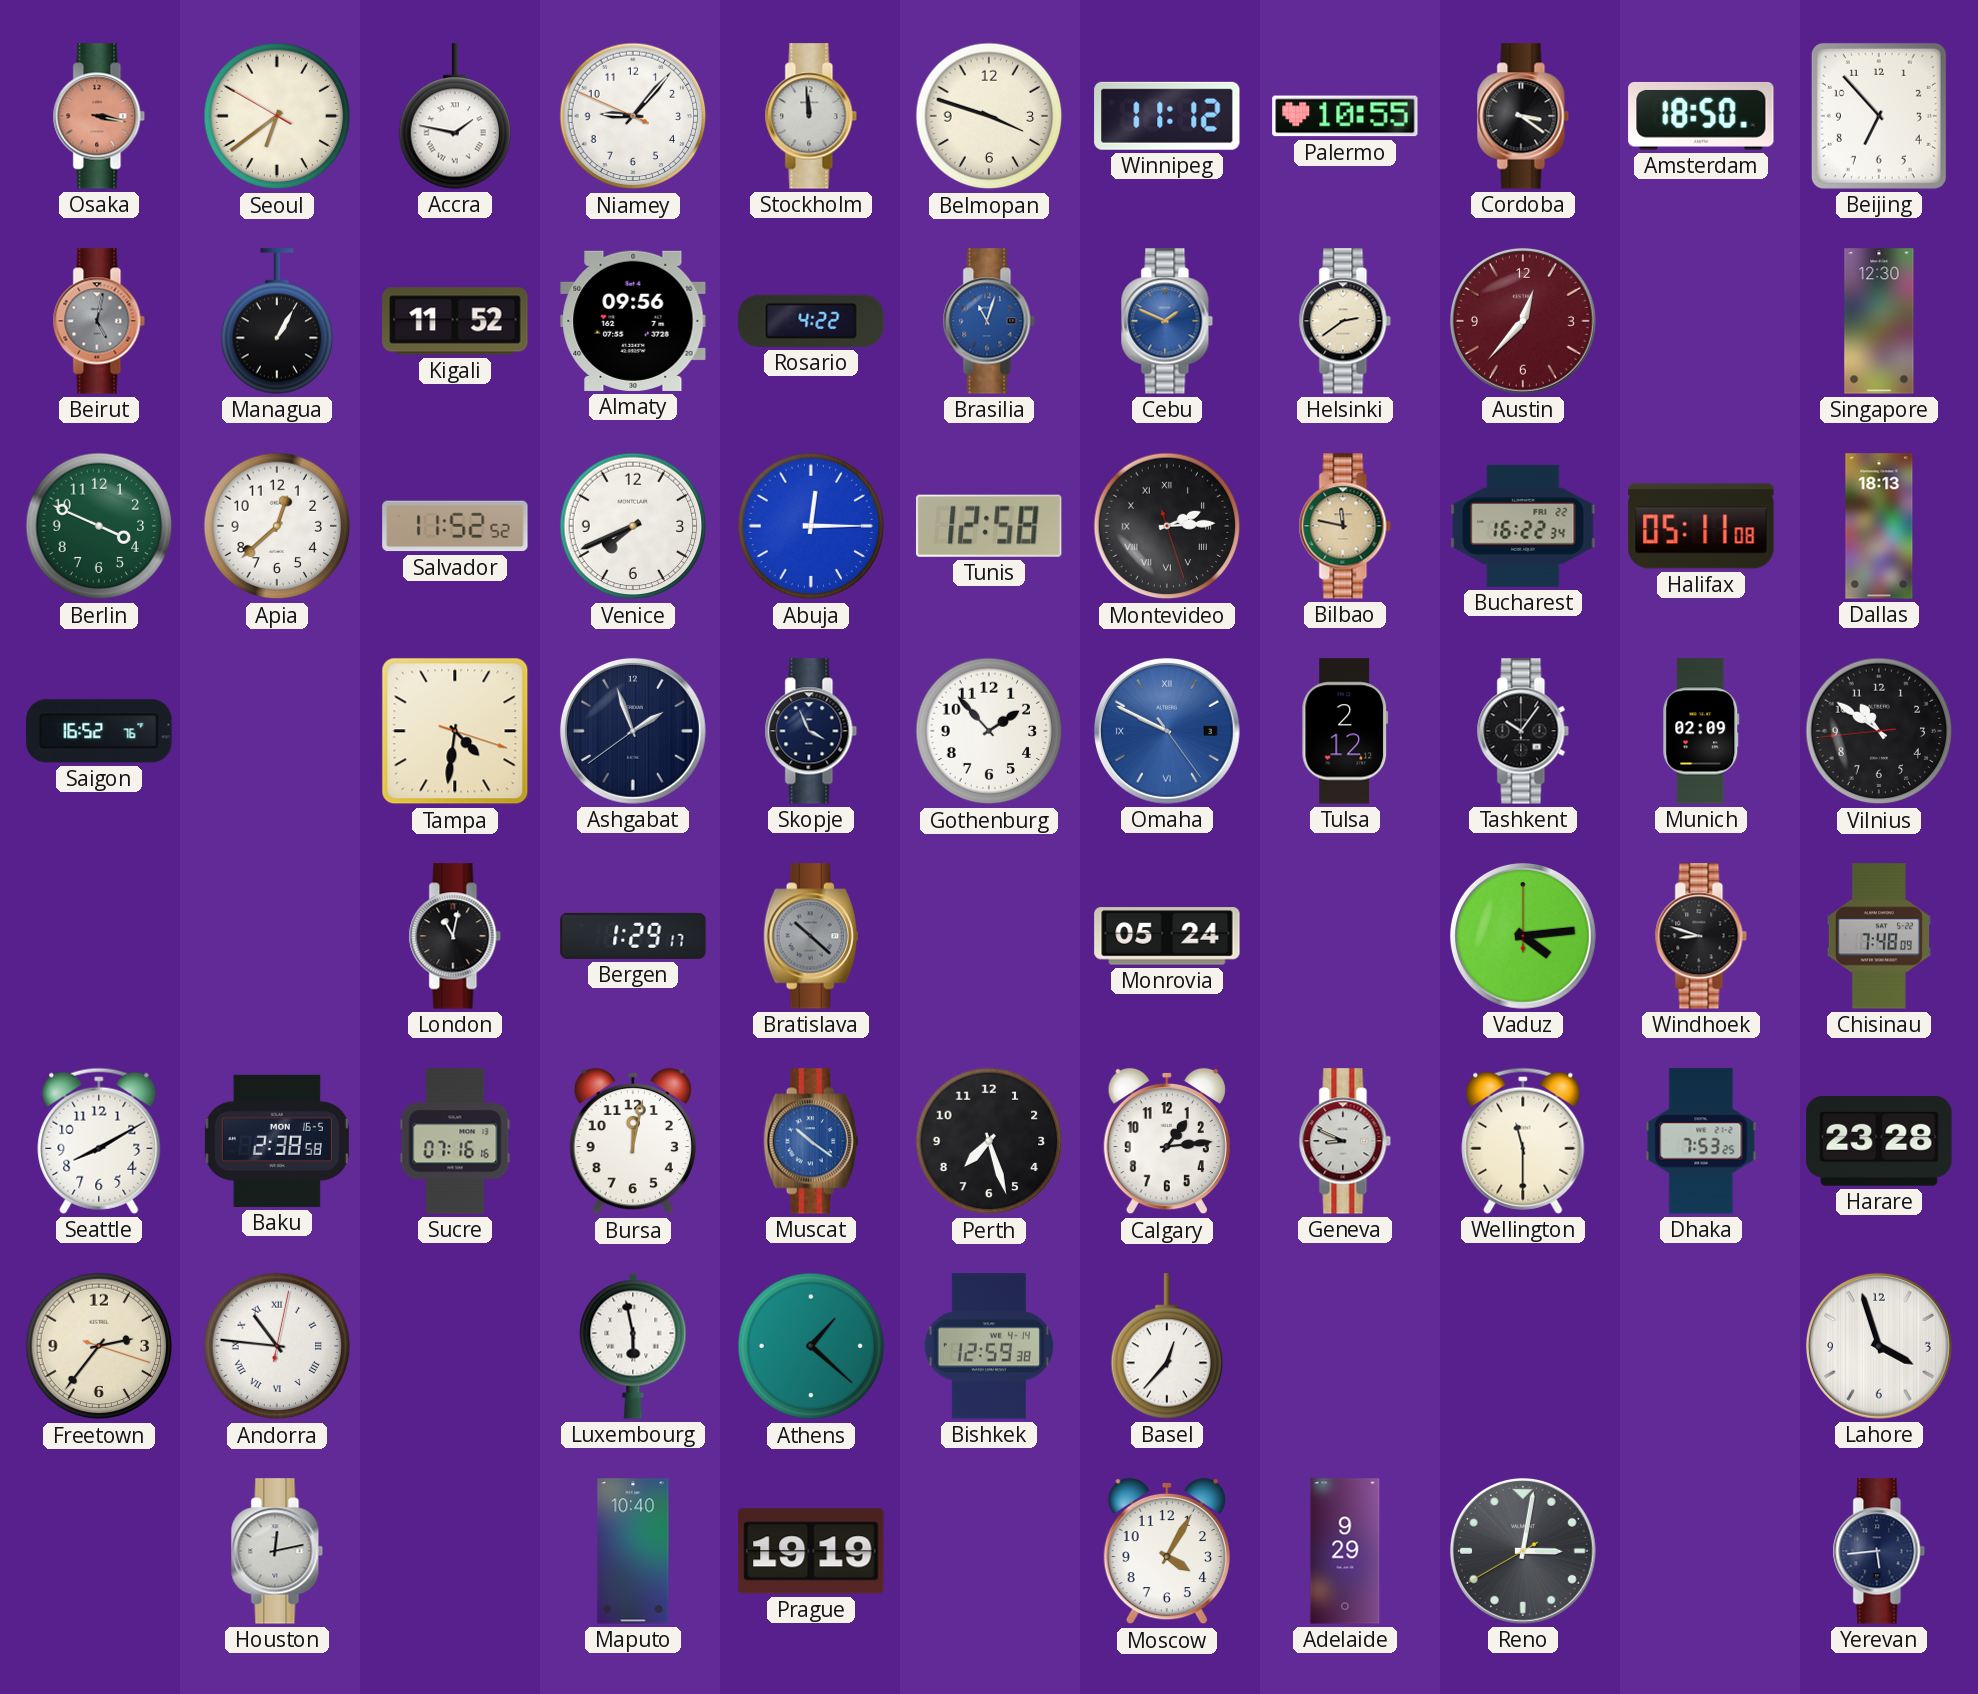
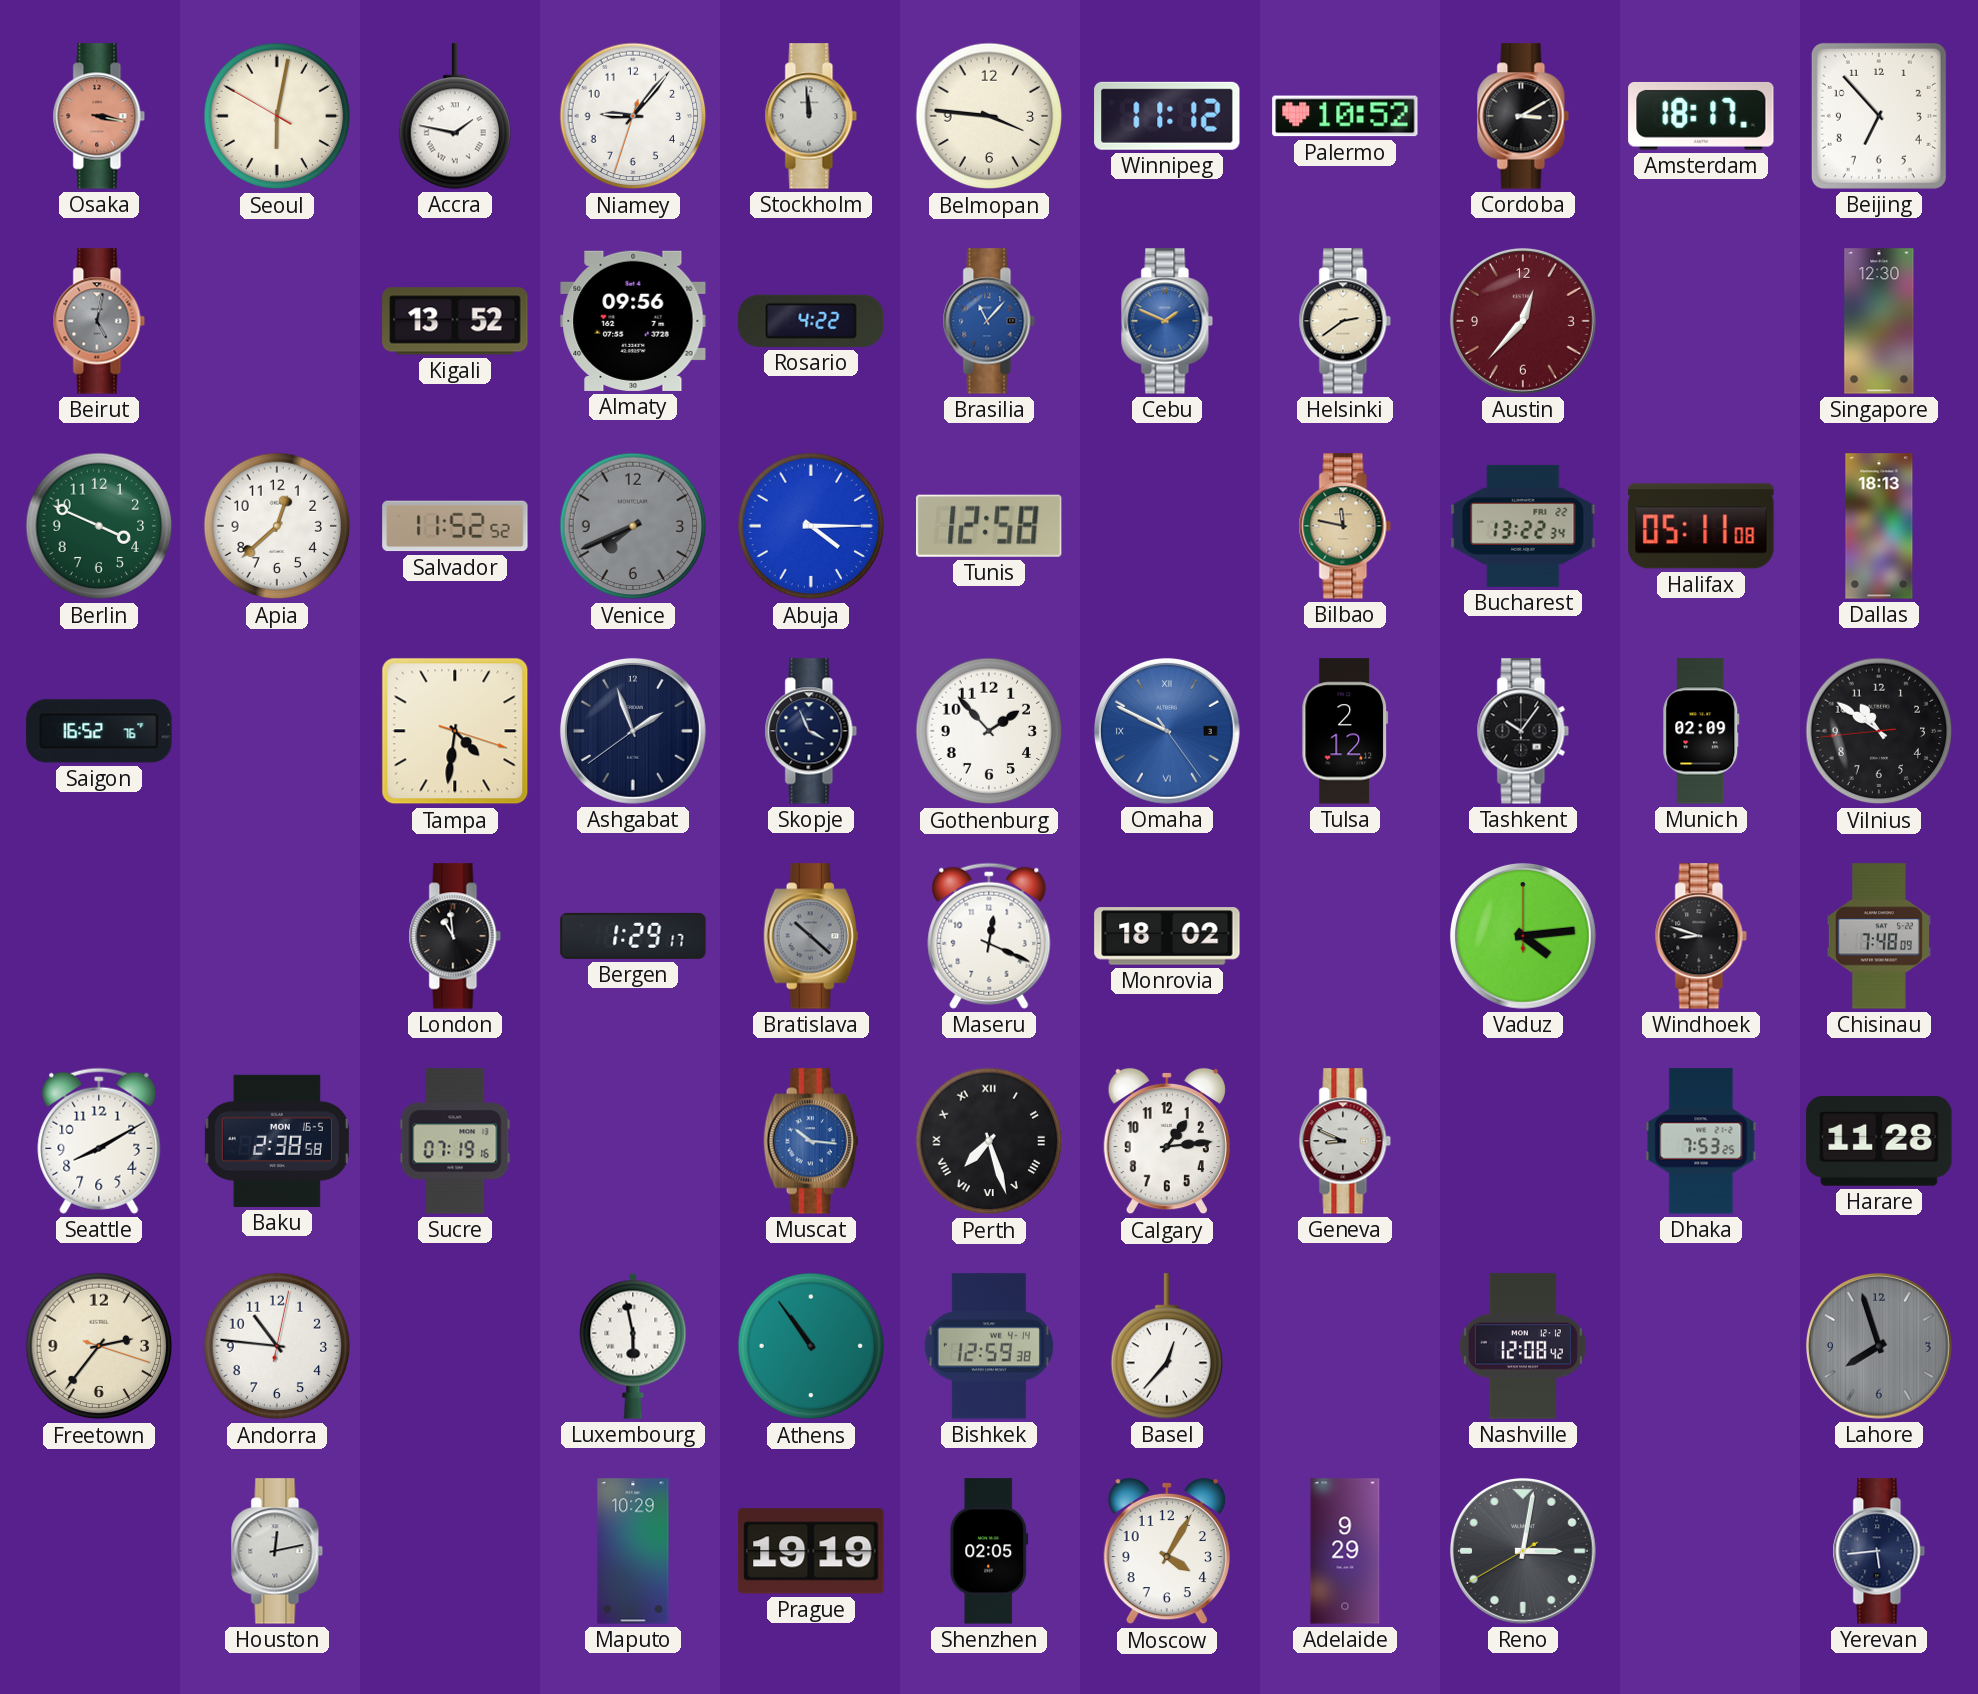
Seoul: 6:38 -> 6:01 (277, 116)
Niamey: 9:06:49 -> 9:06:33 (633, 116)
Belmopan: 3:48 -> 3:46 (989, 116)
Palermo: 10:55 -> 10:52 (1345, 116)
Cordoba: 3:21 -> 3:10 (1523, 116)
Amsterdam: 18:50 -> 18:17 (1701, 116)
Managua: 1:05 -> none (277, 321)
Kigali: 11:52 -> 13:52 (455, 321)
Brasilia: 11:03 -> 11:07 (989, 321)
Venice dial: white -> grey (633, 526)
Abuja: 12:15 -> 4:15 (811, 526)
Montevideo: 2:14 -> none (1167, 526)
Bucharest: 16:22 -> 13:22 (1523, 526)
London: 11:02 -> 10:59 (455, 936)
Maseru: none -> 12:19 (989, 936)
Monrovia: 05:24 -> 18:02 (1167, 936)
Sucre: 07:16 -> 07:19 (455, 1141)
Bursa: 12:02 -> none (633, 1141)
Muscat: 10:21 -> 10:16 (811, 1141)
Perth numerals: Arabic -> Roman (989, 1141)
Wellington: 11:30 -> none (1523, 1141)
Harare: 23:28 -> 11:28 (1879, 1141)
Andorra numerals: Roman -> Arabic (277, 1346)
Athens: 1:22 -> 10:54 (811, 1346)
Nashville: none -> 12:08 (1523, 1346)
Lahore: 3:57 -> 7:57 (1879, 1346)
Lahore dial: white -> grey (1879, 1346)
Maputo: 10:40 -> 10:29 (633, 1551)
Shenzhen: none -> 02:05 (989, 1551)
